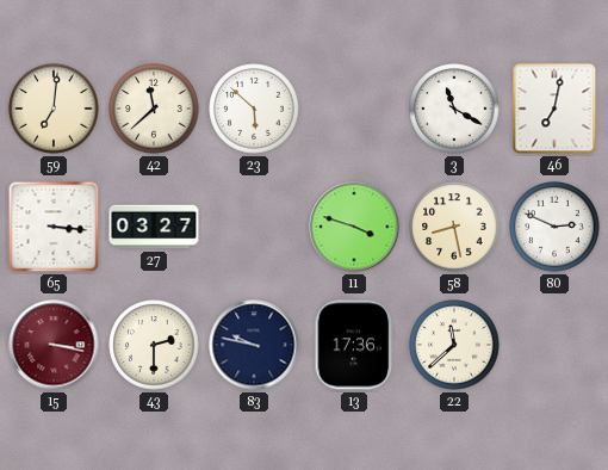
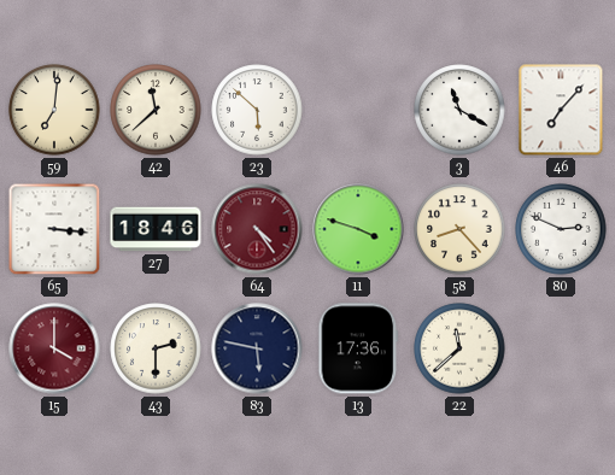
46: 7:02 -> 7:07 (561, 110)
27: 03:27 -> 18:46 (156, 229)
64: none -> 4:24 (257, 229)
58: 8:28 -> 8:23 (459, 229)
15: 3:17 -> 4:00 (54, 348)
83: 9:47 -> 5:47 (257, 348)
